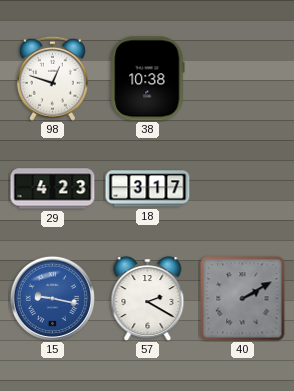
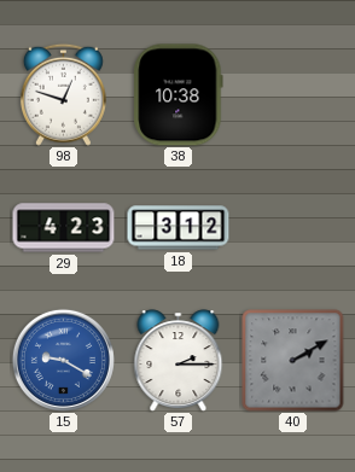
18: 3:17 -> 3:12 (179, 228)
15: 9:17 -> 9:20 (63, 360)
57: 2:20 -> 2:15 (179, 361)
